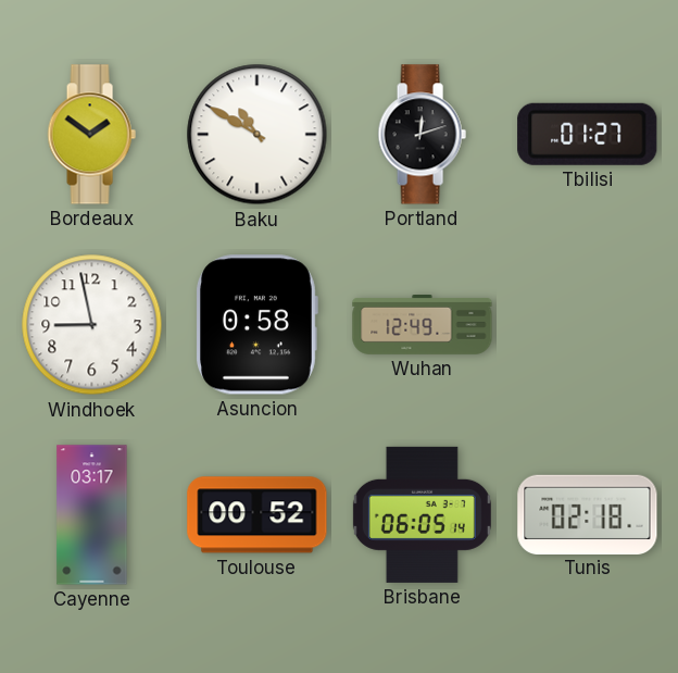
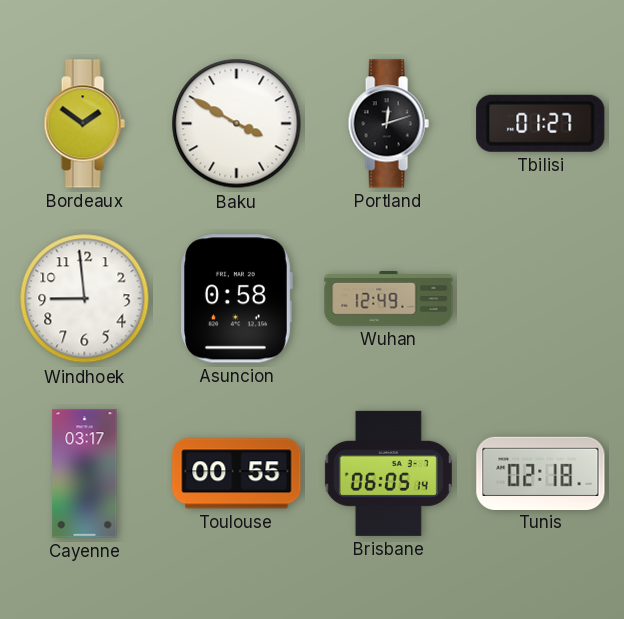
Baku: 10:50 -> 3:50 (237, 124)
Windhoek: 8:58 -> 8:59 (85, 299)
Toulouse: 00:52 -> 00:55 (237, 474)
